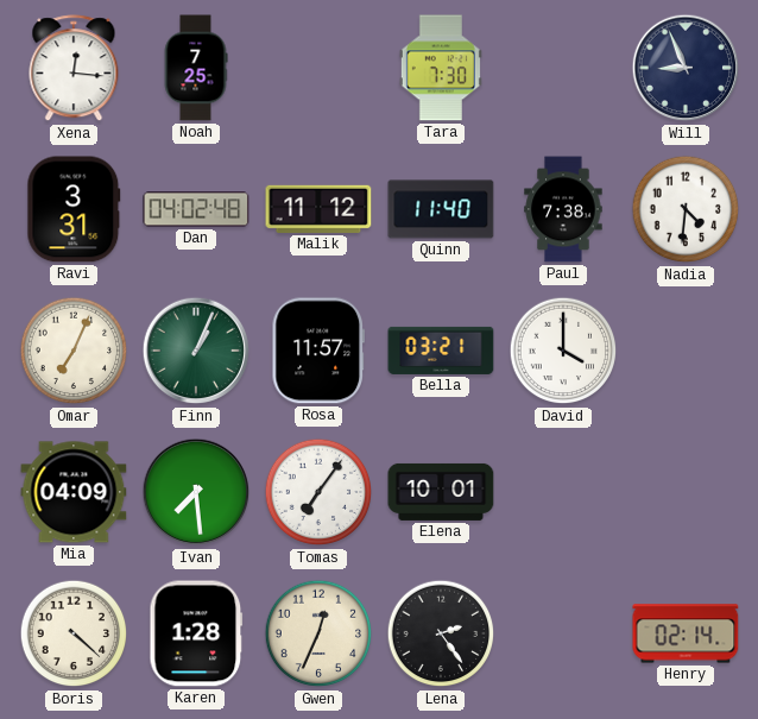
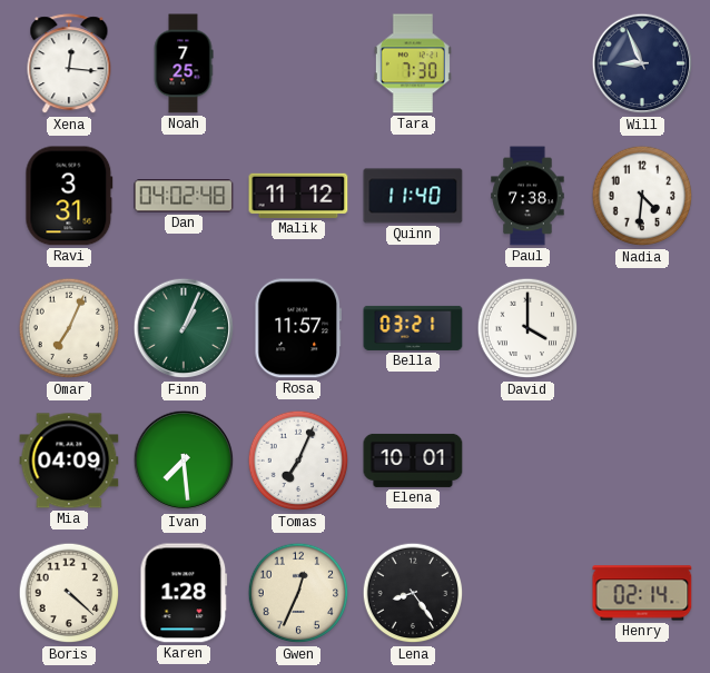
Tomas: 7:06 -> 7:04 (298, 461)
Lena: 2:24 -> 8:24 (413, 593)
